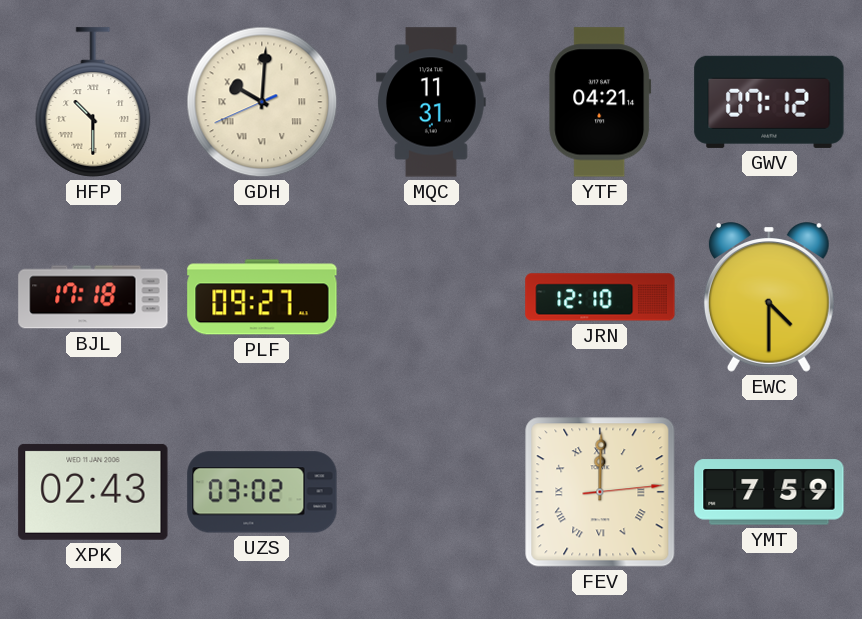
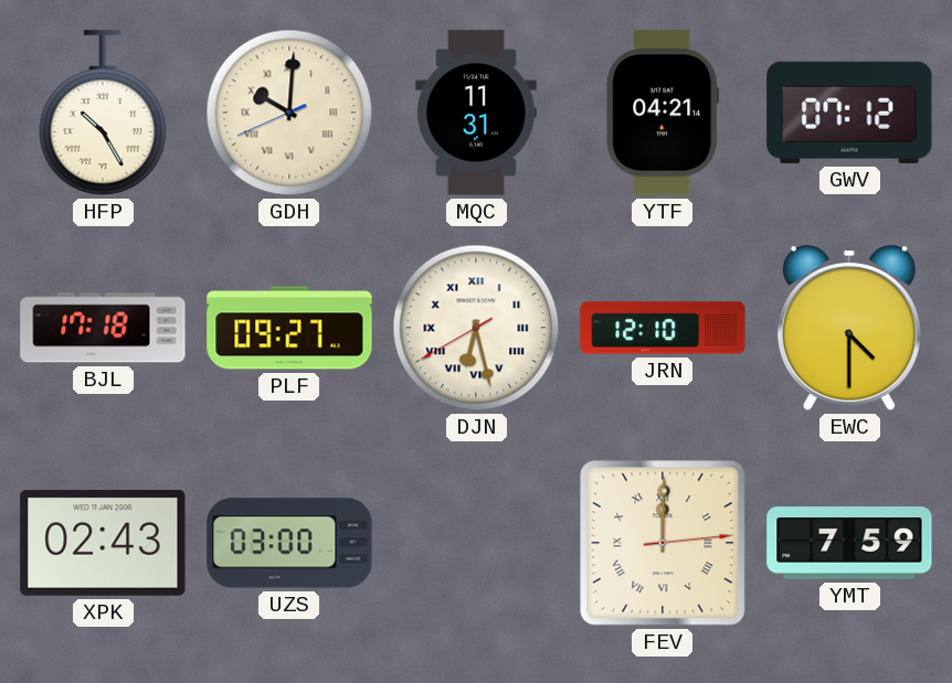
HFP: 10:30 -> 10:25 (103, 113)
DJN: none -> 6:27 (476, 328)
UZS: 03:02 -> 03:00 (289, 543)
